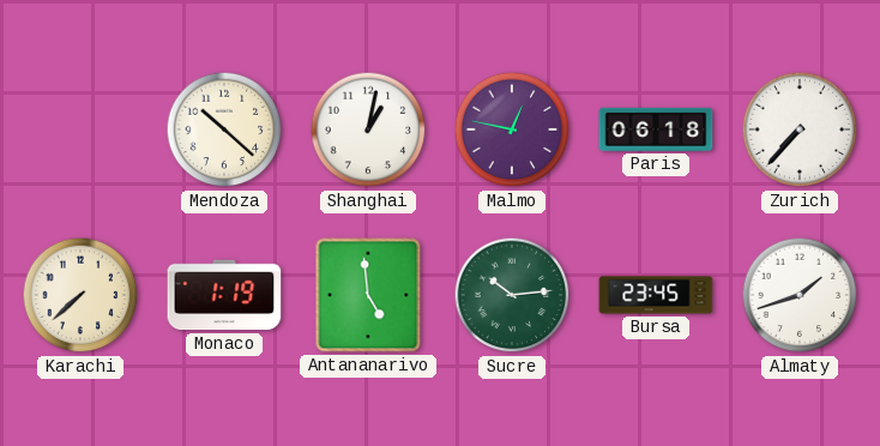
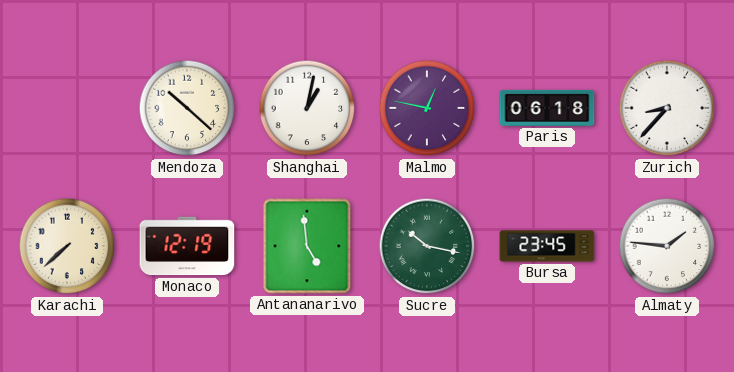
Zurich: 7:37 -> 8:37 (667, 108)
Monaco: 1:19 -> 12:19 (187, 246)
Sucre: 10:14 -> 10:17 (427, 246)
Almaty: 1:42 -> 1:46 (667, 246)
